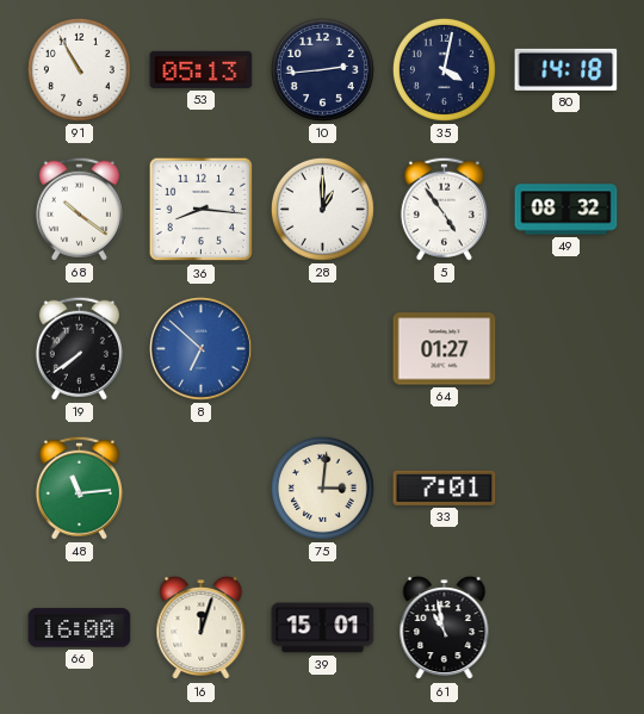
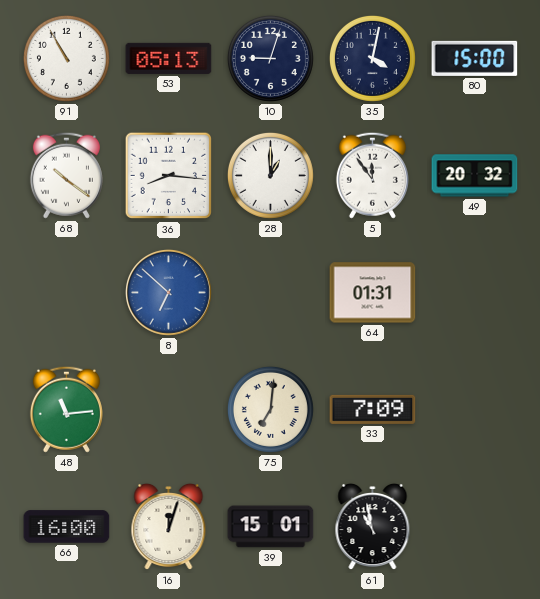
10: 2:44 -> 9:03 (270, 58)
80: 14:18 -> 15:00 (475, 58)
5: 4:54 -> 11:54 (372, 175)
49: 08:32 -> 20:32 (475, 176)
19: 7:39 -> none (79, 348)
64: 01:27 -> 01:31 (373, 293)
75: 3:01 -> 7:01 (270, 409)
33: 7:01 -> 7:09 (373, 409)
